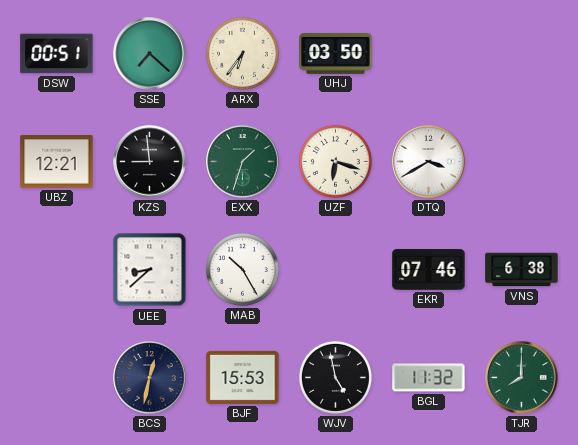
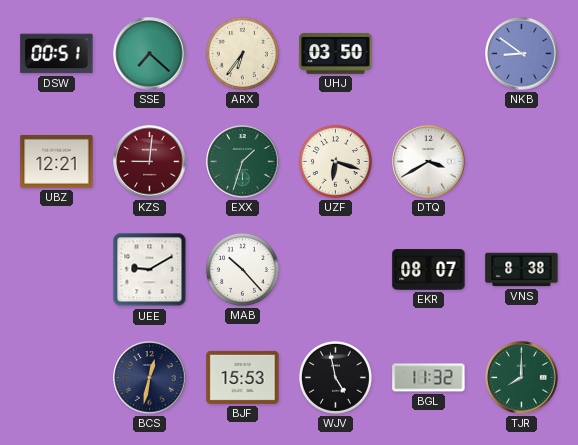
NKB: none -> 8:51 (522, 54)
KZS: 8:59 -> 9:01 (150, 162)
KZS dial: black -> burgundy (150, 162)
UEE: 8:38 -> 9:10 (150, 270)
MAB: 10:25 -> 10:23 (242, 269)
EKR: 07:46 -> 08:07 (429, 270)
VNS: 6:38 -> 8:38 (522, 270)
